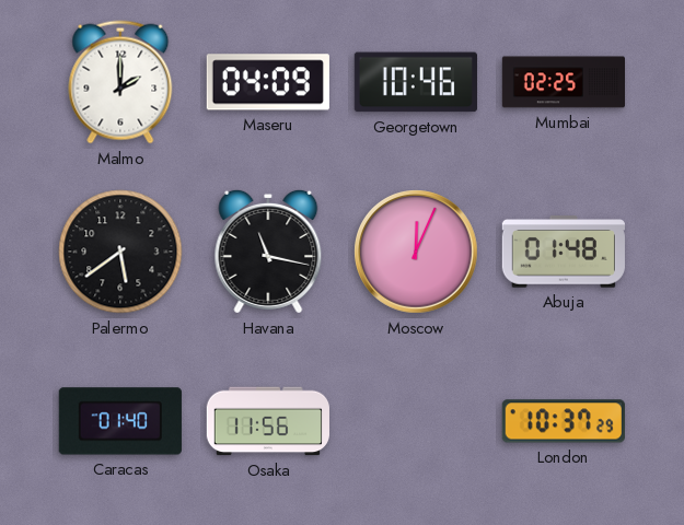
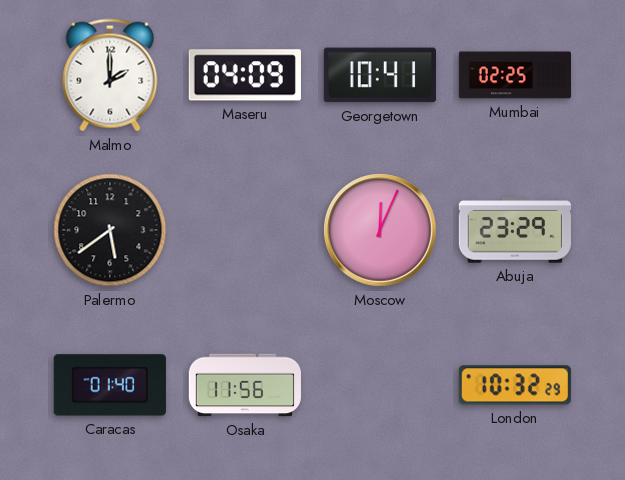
Georgetown: 10:46 -> 10:41 (380, 75)
Havana: 11:17 -> none (268, 252)
Abuja: 01:48 -> 23:29 (515, 230)
London: 10:37 -> 10:32 (515, 385)
